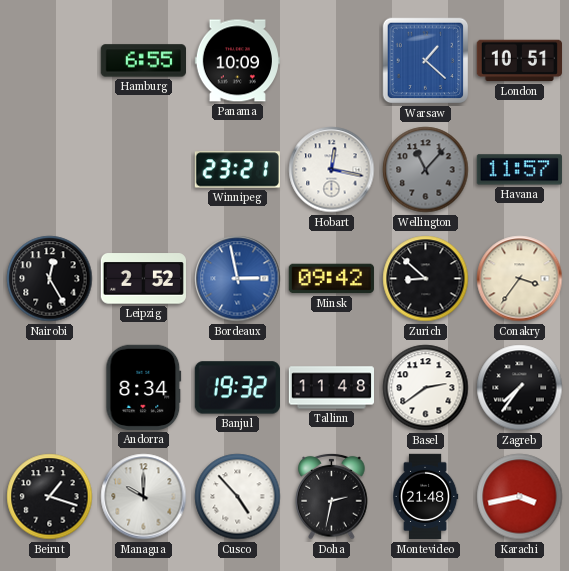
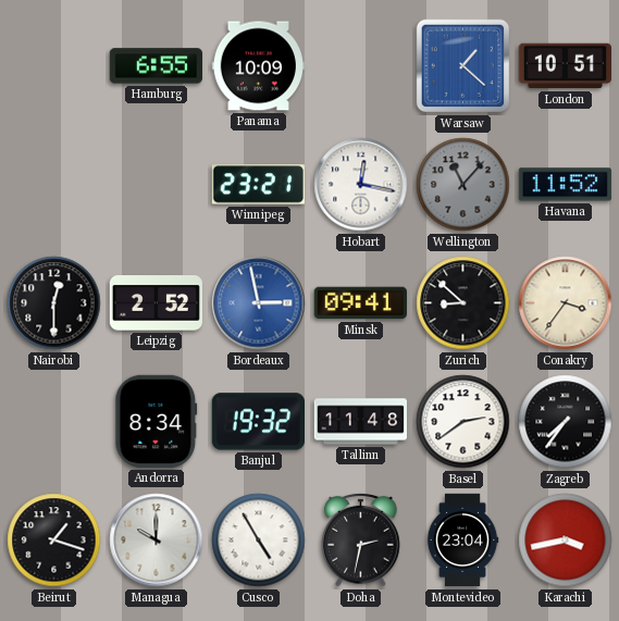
Havana: 11:57 -> 11:52 (565, 185)
Nairobi: 12:25 -> 12:30 (54, 303)
Minsk: 09:42 -> 09:41 (360, 303)
Cusco: 4:53 -> 4:55 (259, 541)
Montevideo: 21:48 -> 23:04 (462, 541)
